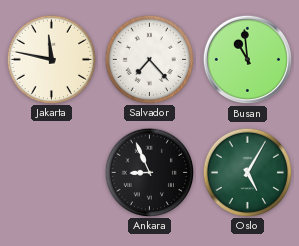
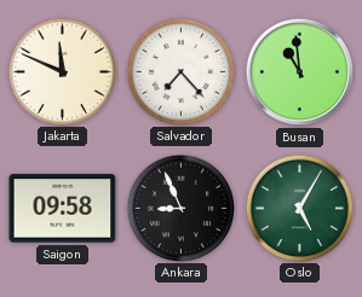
Jakarta: 11:47 -> 11:49 (62, 71)
Saigon: none -> 09:58 (63, 209)
